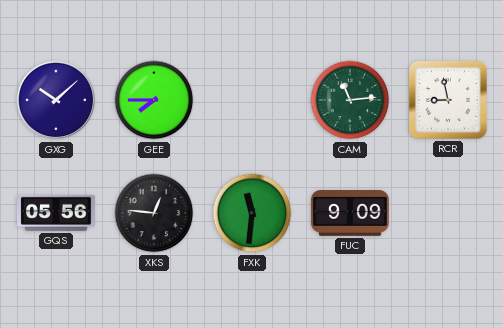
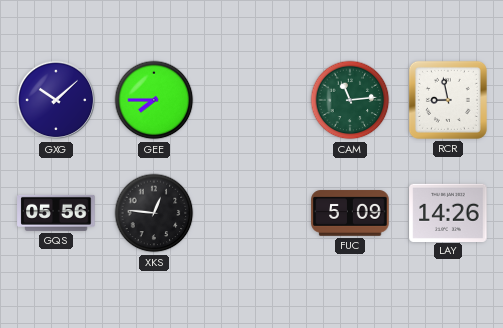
FXK: 11:31 -> none (252, 213)
FUC: 9:09 -> 5:09 (350, 213)
LAY: none -> 14:26 (448, 212)
